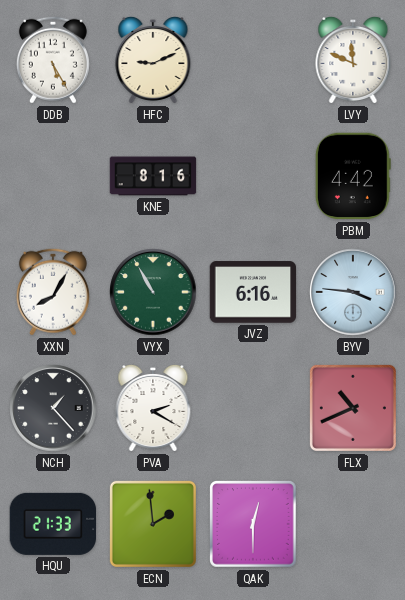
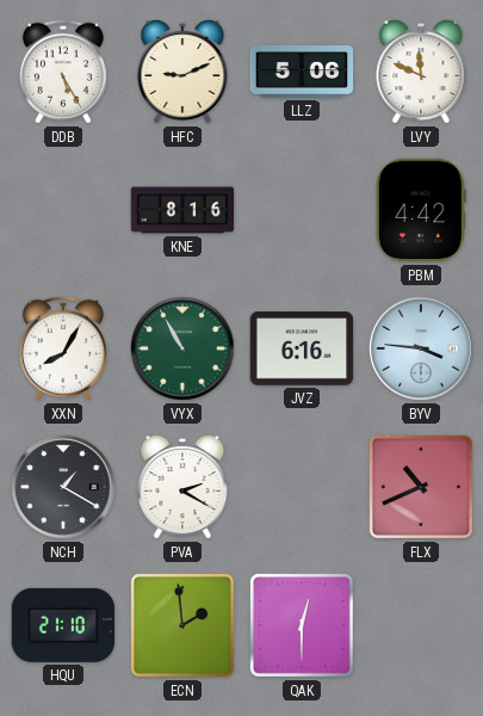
LLZ: none -> 5:06 (302, 72)
NCH: 1:23 -> 1:20 (63, 487)
HQU: 21:33 -> 21:10 (63, 625)
